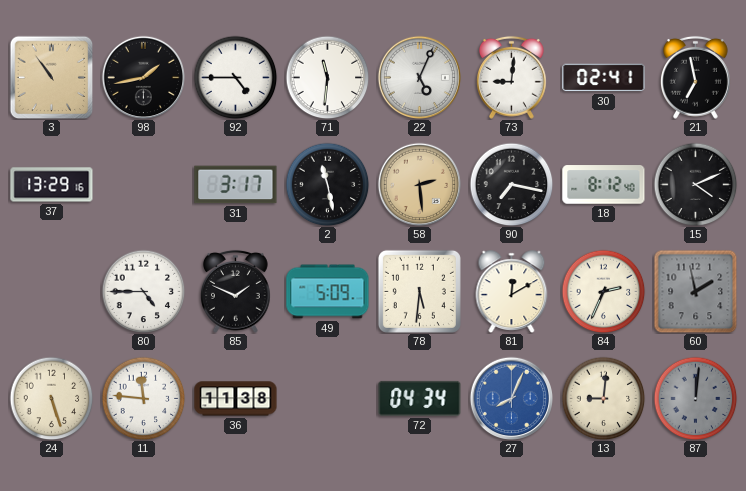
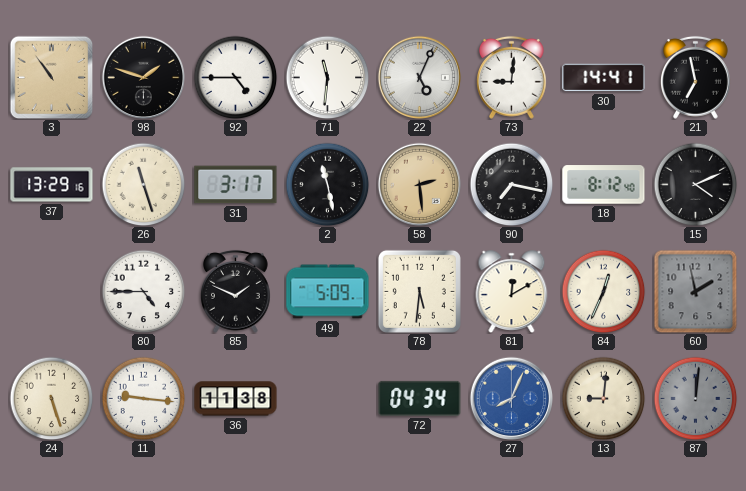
98: 1:43 -> 1:48 (143, 77)
30: 02:41 -> 14:41 (604, 78)
26: none -> 11:27 (143, 184)
84: 2:34 -> 12:34 (603, 291)
11: 11:46 -> 9:16 (143, 398)
